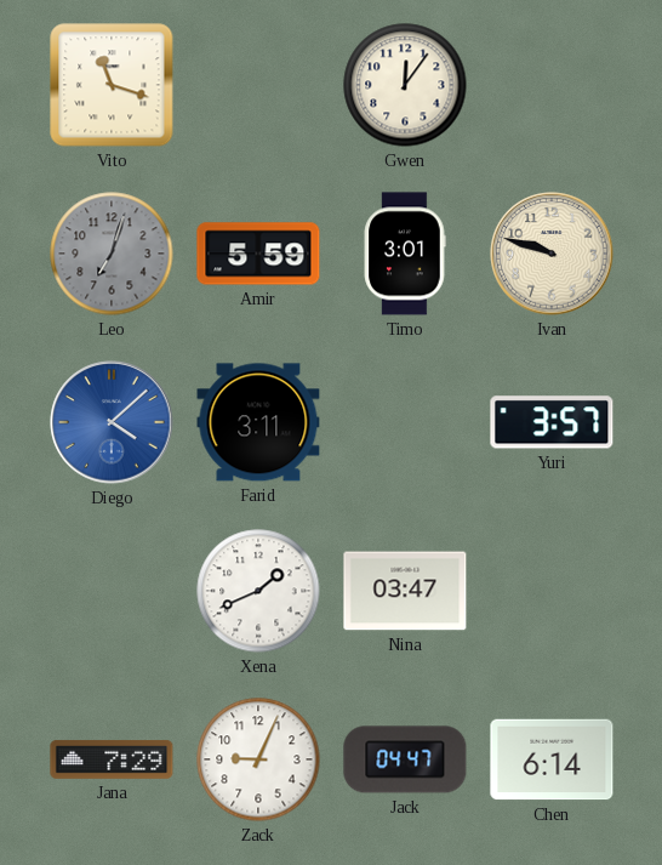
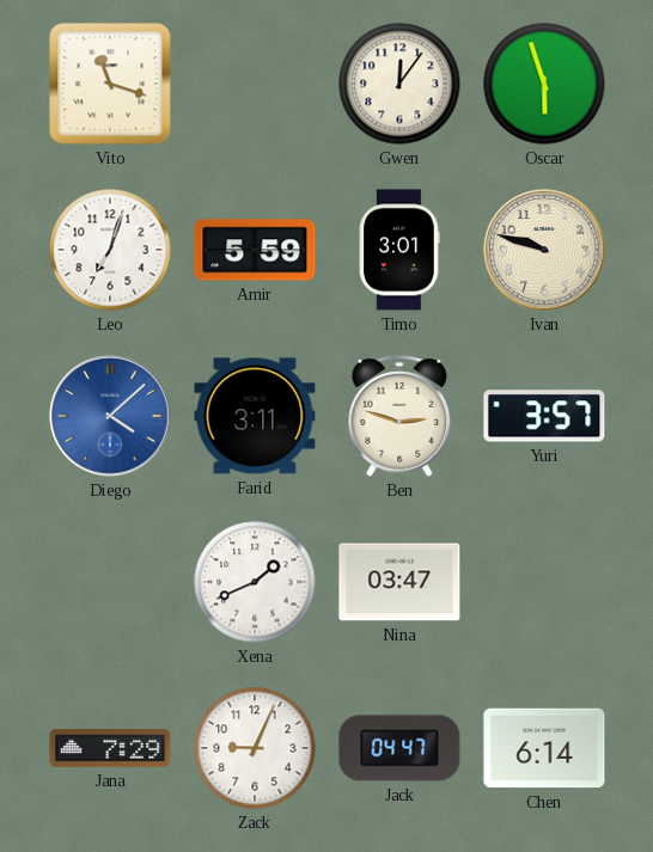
Oscar: none -> 5:57 (544, 84)
Leo dial: grey -> white (110, 250)
Ben: none -> 2:48 (399, 417)
